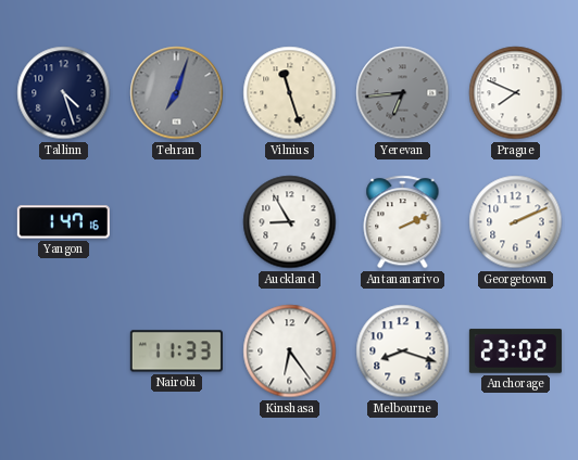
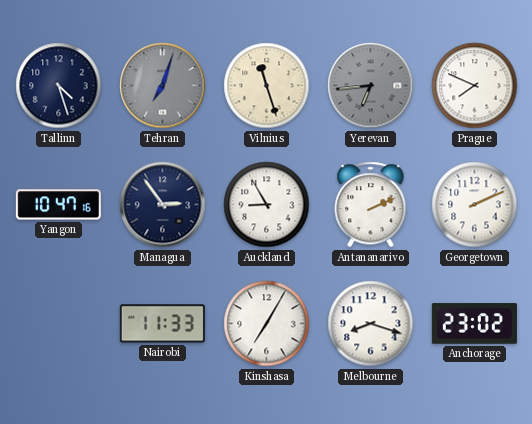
Yangon: 1:47 -> 10:47 (58, 205)
Managua: none -> 2:54 (163, 205)
Kinshasa: 6:24 -> 7:05 (267, 324)
